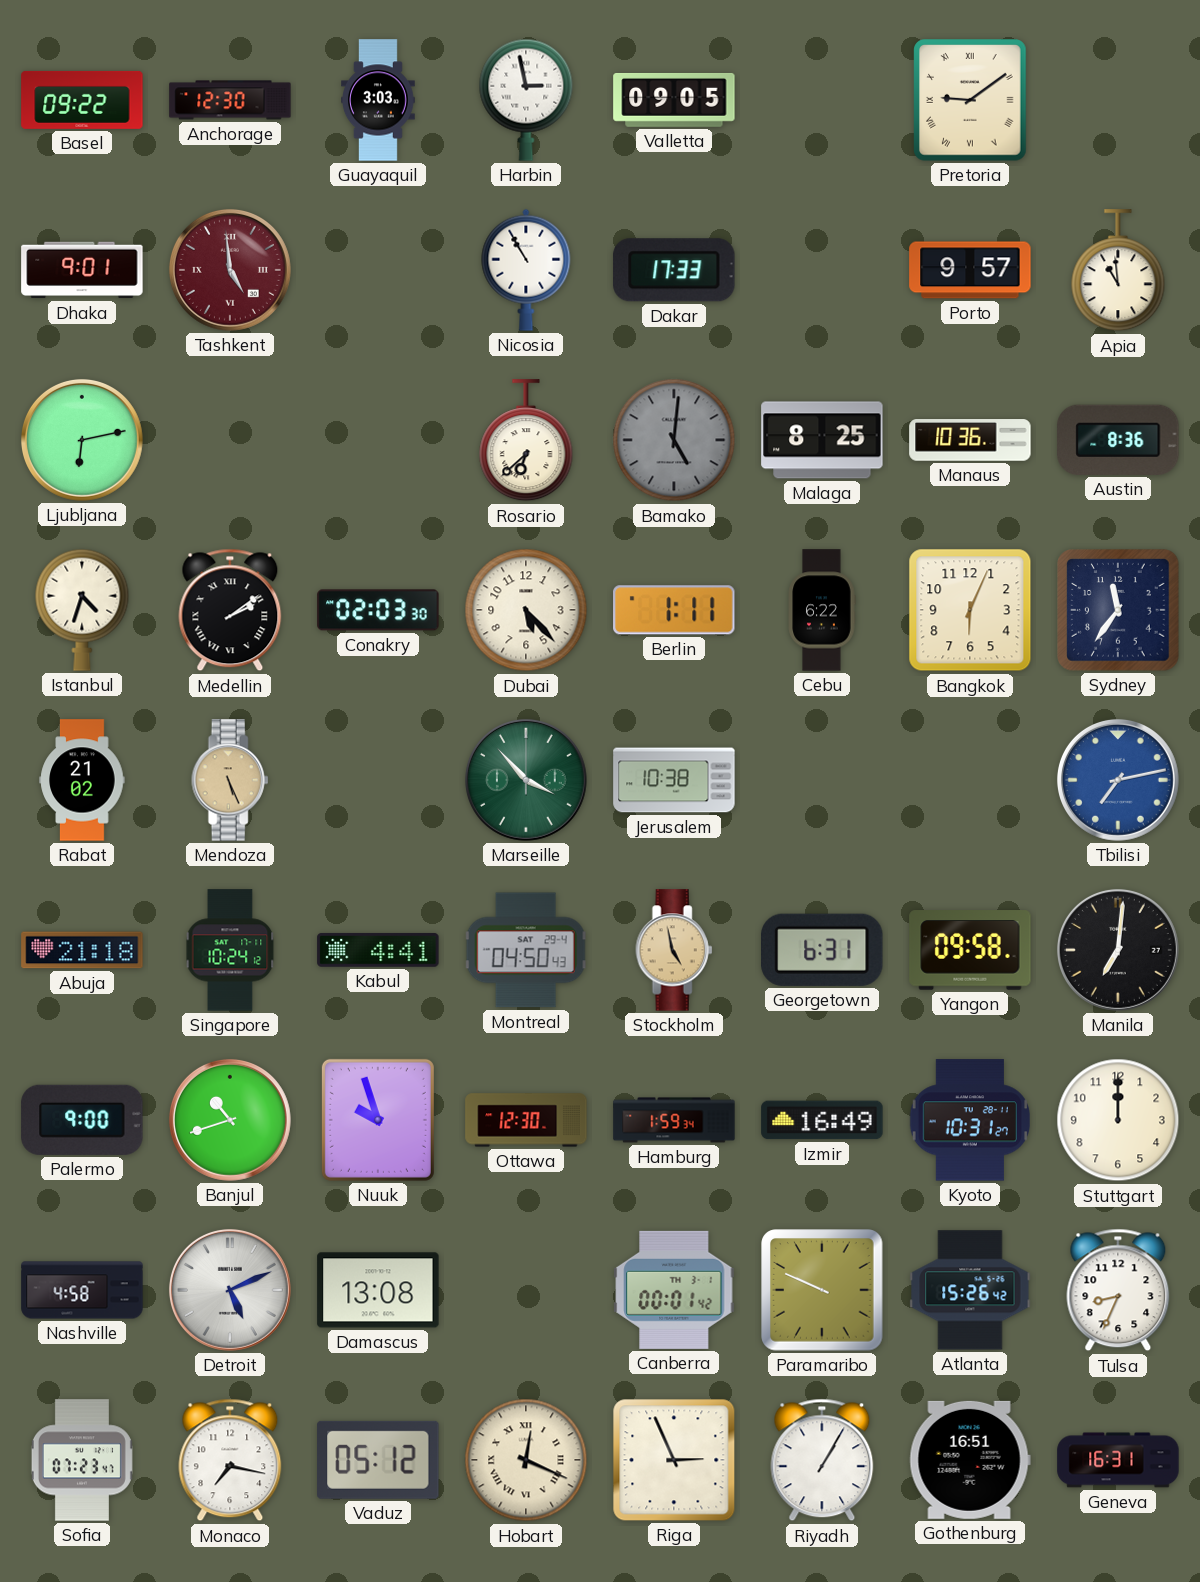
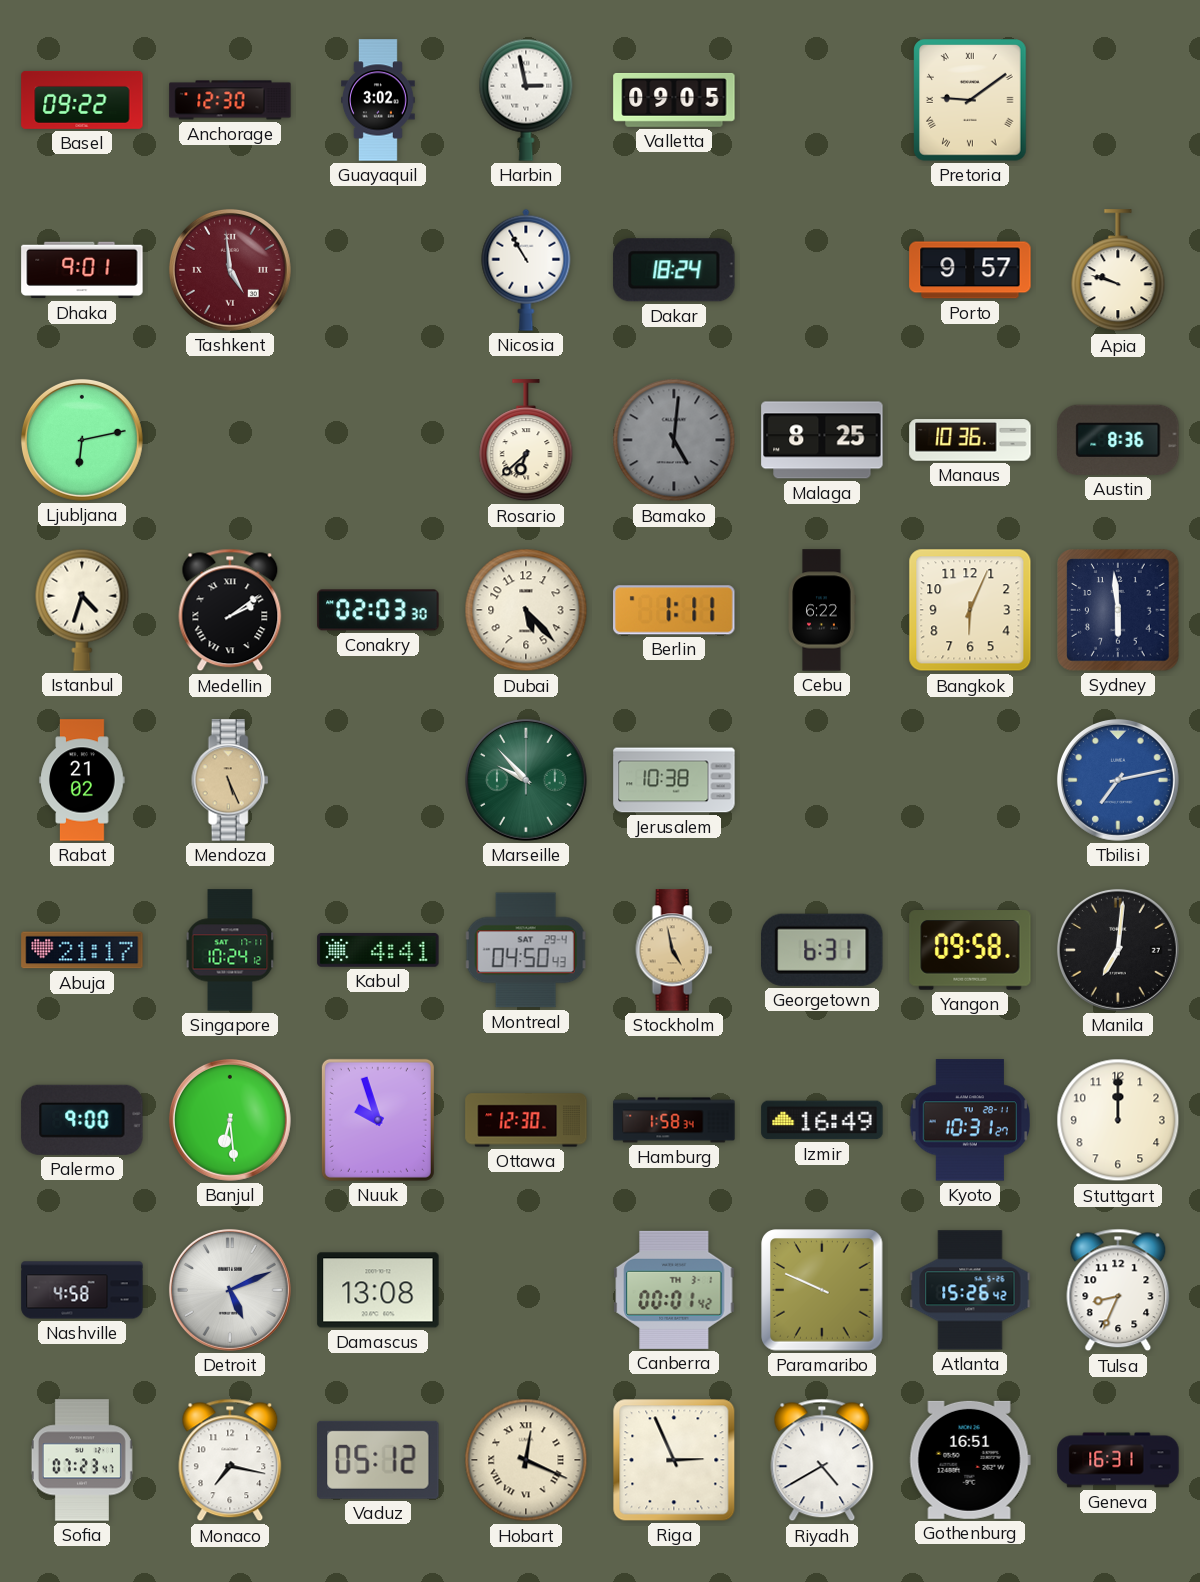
Guayaquil: 3:03 -> 3:02 (379, 100)
Dakar: 17:33 -> 18:24 (674, 270)
Apia: 10:59 -> 9:48 (1118, 271)
Sydney: 11:36 -> 5:59 (1118, 610)
Marseille: 3:53 -> 9:53 (526, 780)
Abuja: 21:18 -> 21:17 (82, 950)
Banjul: 10:42 -> 6:29 (230, 1120)
Hamburg: 1:59 -> 1:58 (674, 1120)
Riyadh: 1:05 -> 4:40 (822, 1460)
